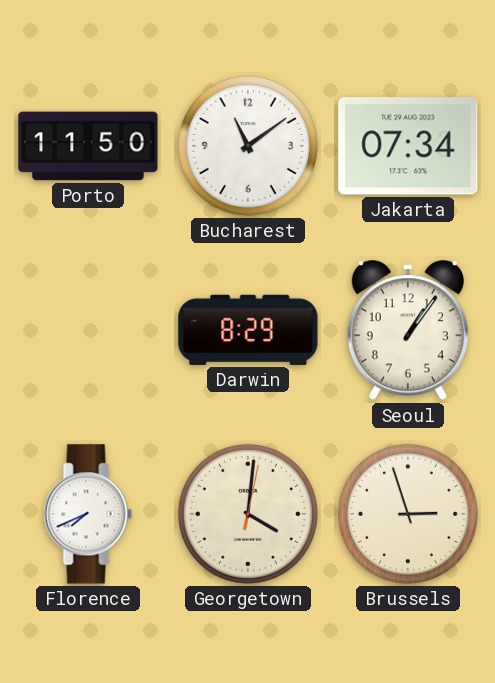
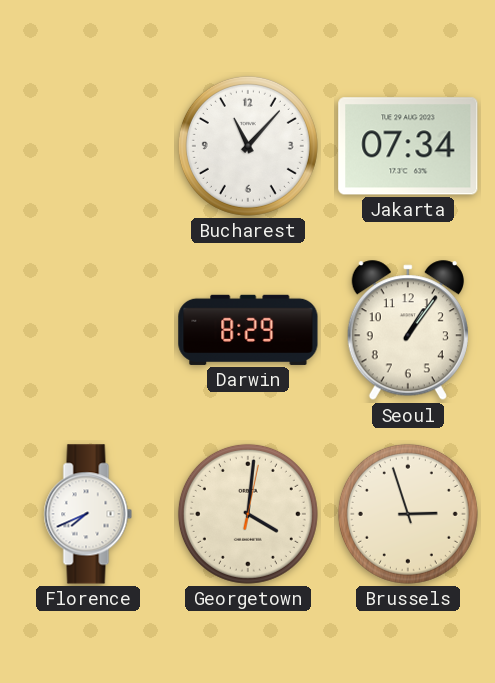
Porto: 11:50 -> none (88, 146)
Bucharest: 11:09 -> 11:07 (248, 146)
